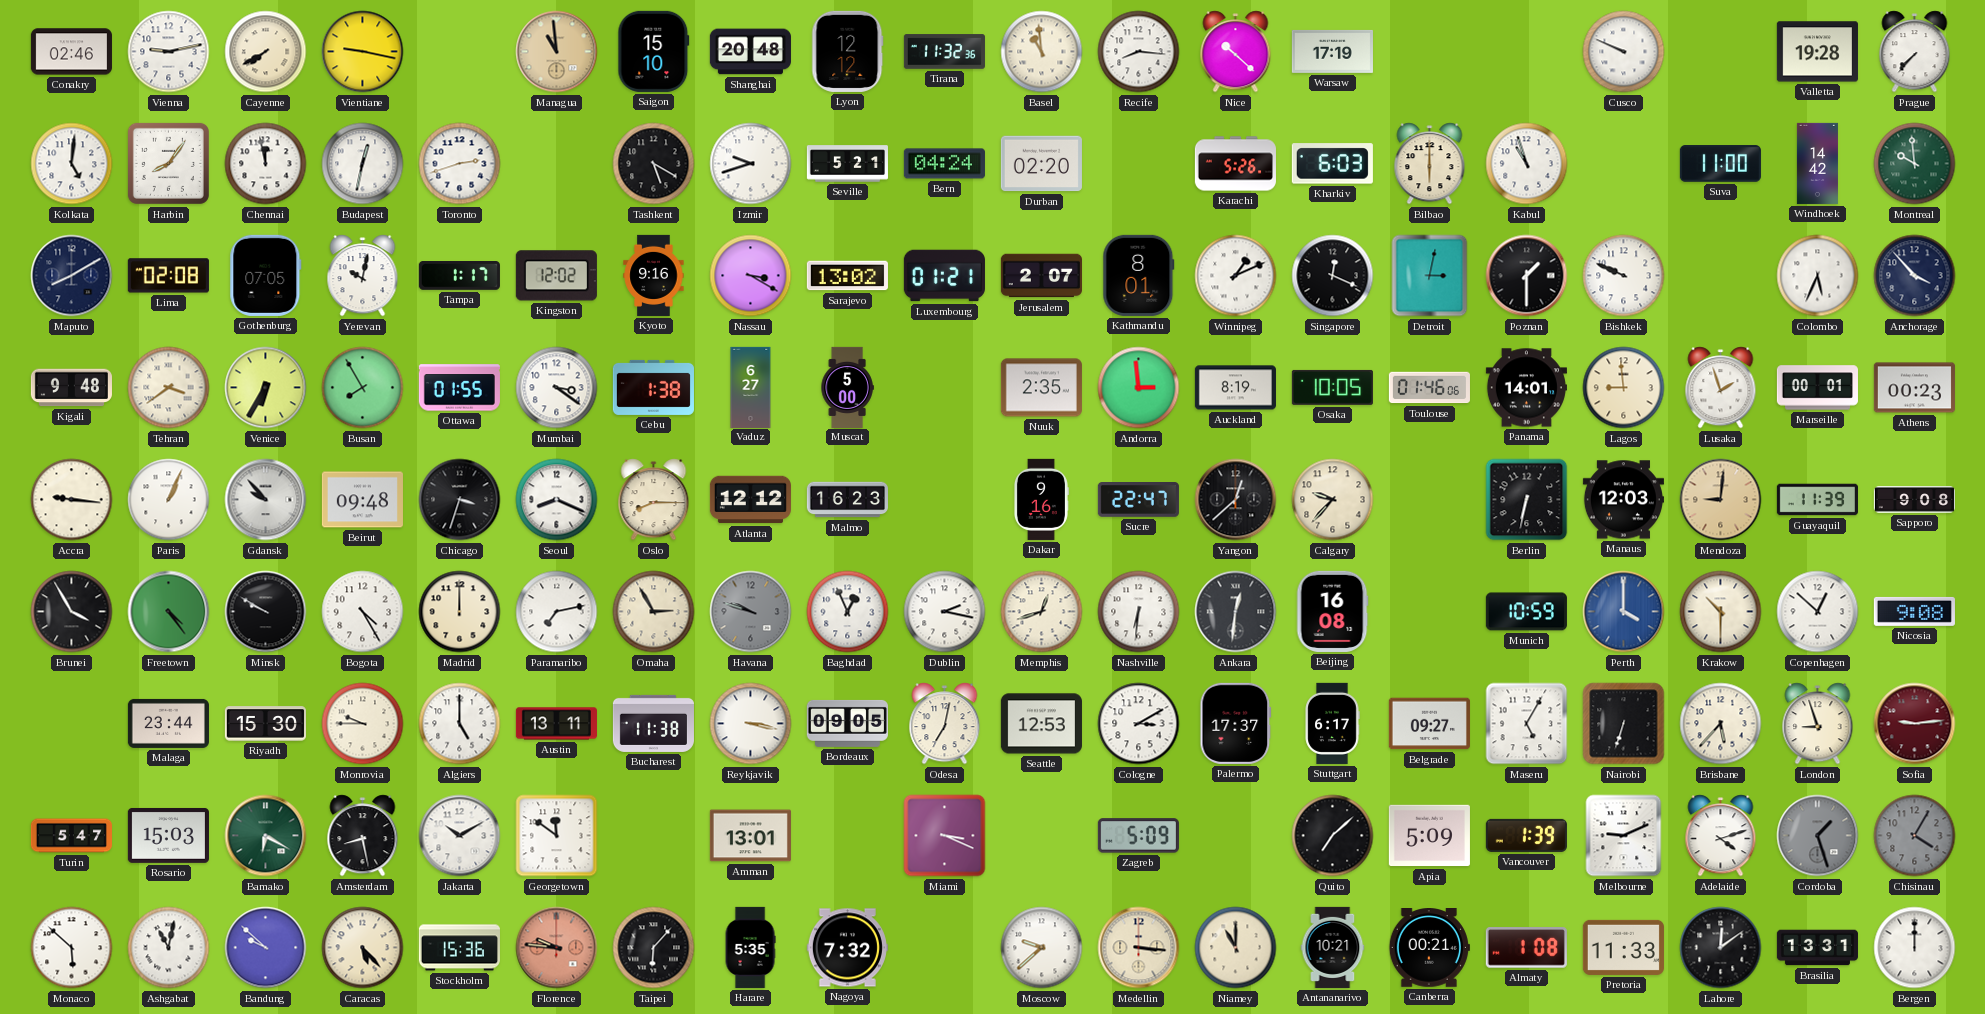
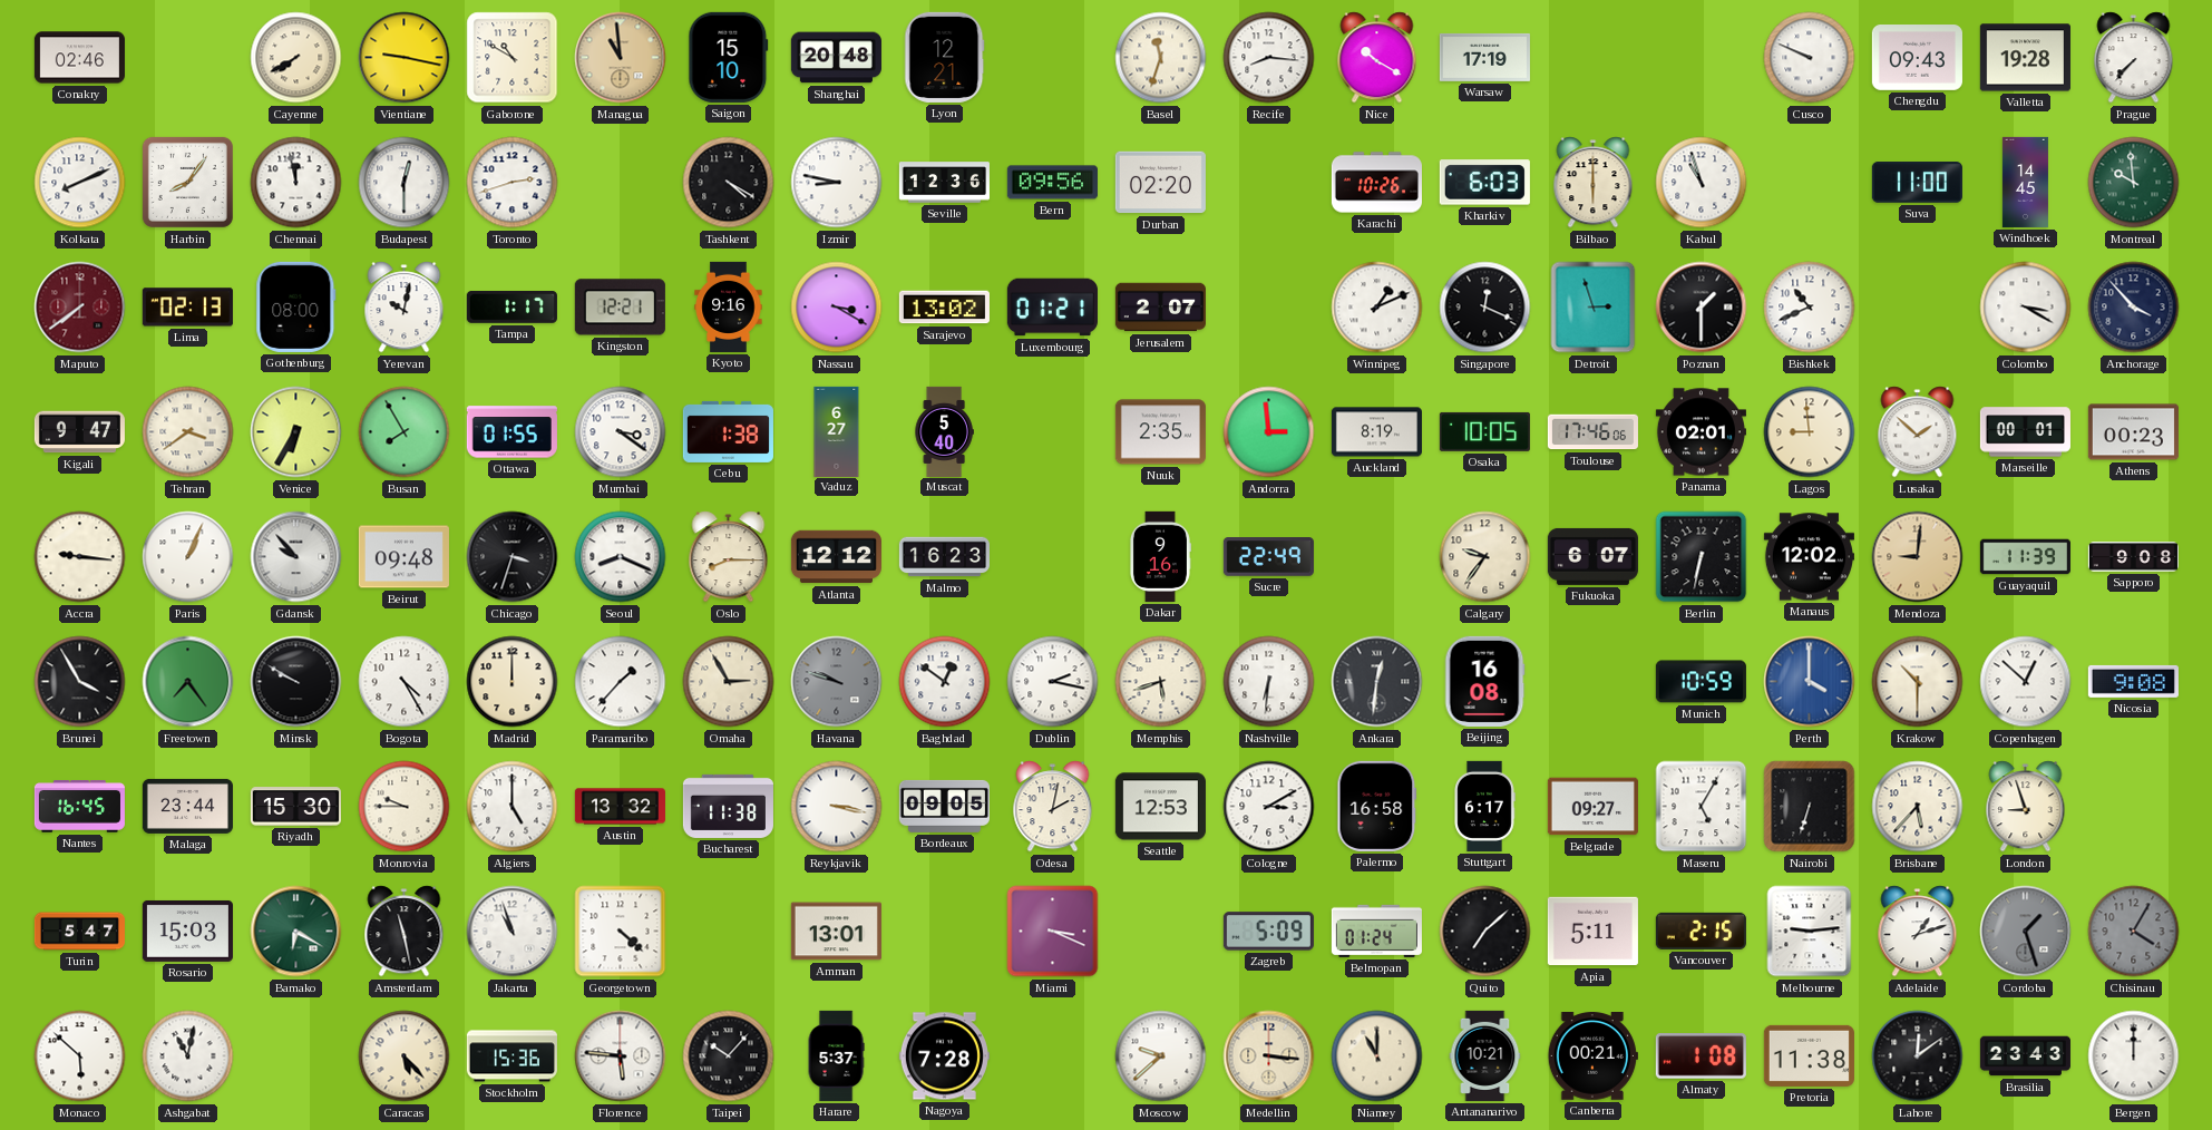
Vienna: 9:13 -> none (169, 52)
Gaborone: none -> 10:50 (513, 58)
Lyon: 12:12 -> 12:21 (945, 57)
Tirana: 11:32 -> none (944, 52)
Basel: 10:59 -> 11:33 (1161, 58)
Nice: 10:22 -> 10:20 (1377, 58)
Chengdu: none -> 09:43 (1917, 58)
Kolkata: 5:01 -> 8:11 (80, 183)
Budapest: 12:32 -> 12:30 (405, 183)
Tashkent: 5:20 -> 4:20 (729, 183)
Izmir: 9:42 -> 8:47 (837, 183)
Seville: 5:21 -> 12:36 (944, 183)
Bern: 04:24 -> 09:56 (1052, 183)
Karachi: 5:26 -> 10:26 (1376, 183)
Windhoek: 14:42 -> 14:45 (2025, 182)
Maputo: 8:10 -> 7:39 (80, 308)
Maputo dial: navy -> burgundy (80, 308)
Lima: 02:08 -> 02:13 (187, 308)
Gothenburg: 07:05 -> 08:00 (296, 306)
Kingston: 12:02 -> 12:21 (620, 308)
Kathmandu: 8:01 -> none (1139, 275)
Detroit: 3:02 -> 2:57 (1594, 308)
Bishkek: 9:49 -> 10:41 (1810, 308)
Colombo: 5:34 -> 3:20 (2026, 308)
Kigali: 9:48 -> 9:47 (79, 432)
Muscat: 5:00 -> 5:40 (944, 431)
Toulouse: 01:46 -> 17:46 (1592, 432)
Panama: 14:01 -> 02:01 (1701, 432)
Lusaka: 1:57 -> 1:52 (1918, 432)
Sucre: 22:47 -> 22:49 (1268, 557)
Yangon: 12:38 -> none (1236, 500)
Calgary: 9:37 -> 9:36 (1485, 557)
Fukuoka: none -> 6:07 (1592, 556)
Manaus: 12:03 -> 12:02 (1809, 557)
Freetown: 4:24 -> 7:24 (188, 682)
Paramaribo: 7:13 -> 1:37 (621, 682)
Baghdad: 12:56 -> 12:51 (945, 682)
Memphis: 12:42 -> 5:42 (1161, 682)
Nantes: none -> 16:45 (79, 807)
Austin: 13:11 -> 13:32 (620, 807)
Odesa: 7:02 -> 2:02 (1053, 807)
Palermo: 17:37 -> 16:58 (1377, 806)
Sofia: 9:14 -> none (1915, 724)
Amsterdam: 8:28 -> 11:28 (405, 932)
Jakarta: 10:10 -> 10:57 (513, 932)
Georgetown: 11:51 -> 4:22 (621, 932)
Belmopan: none -> 01:24 (1376, 931)
Apia: 5:09 -> 5:11 (1592, 932)
Vancouver: 1:39 -> 2:15 (1701, 931)
Melbourne: 9:11 -> 9:14 (1810, 932)
Adelaide: 4:12 -> 1:12 (1918, 932)
Bandung: 9:52 -> none (266, 948)
Florence: 9:46 -> 5:46 (621, 1056)
Florence dial: salmon -> white (621, 1056)
Taipei: 6:07 -> 10:07 (729, 1056)
Harare: 5:35 -> 5:37 (836, 1055)
Nagoya: 7:32 -> 7:28 (944, 1056)
Pretoria: 11:33 -> 11:38 (1809, 1055)
Brasilia: 13:31 -> 23:43 (2025, 1056)
